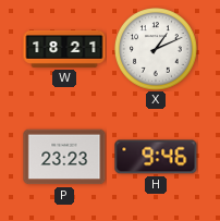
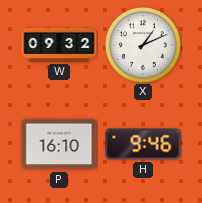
W: 18:21 -> 09:32 (59, 45)
P: 23:23 -> 16:10 (59, 144)
